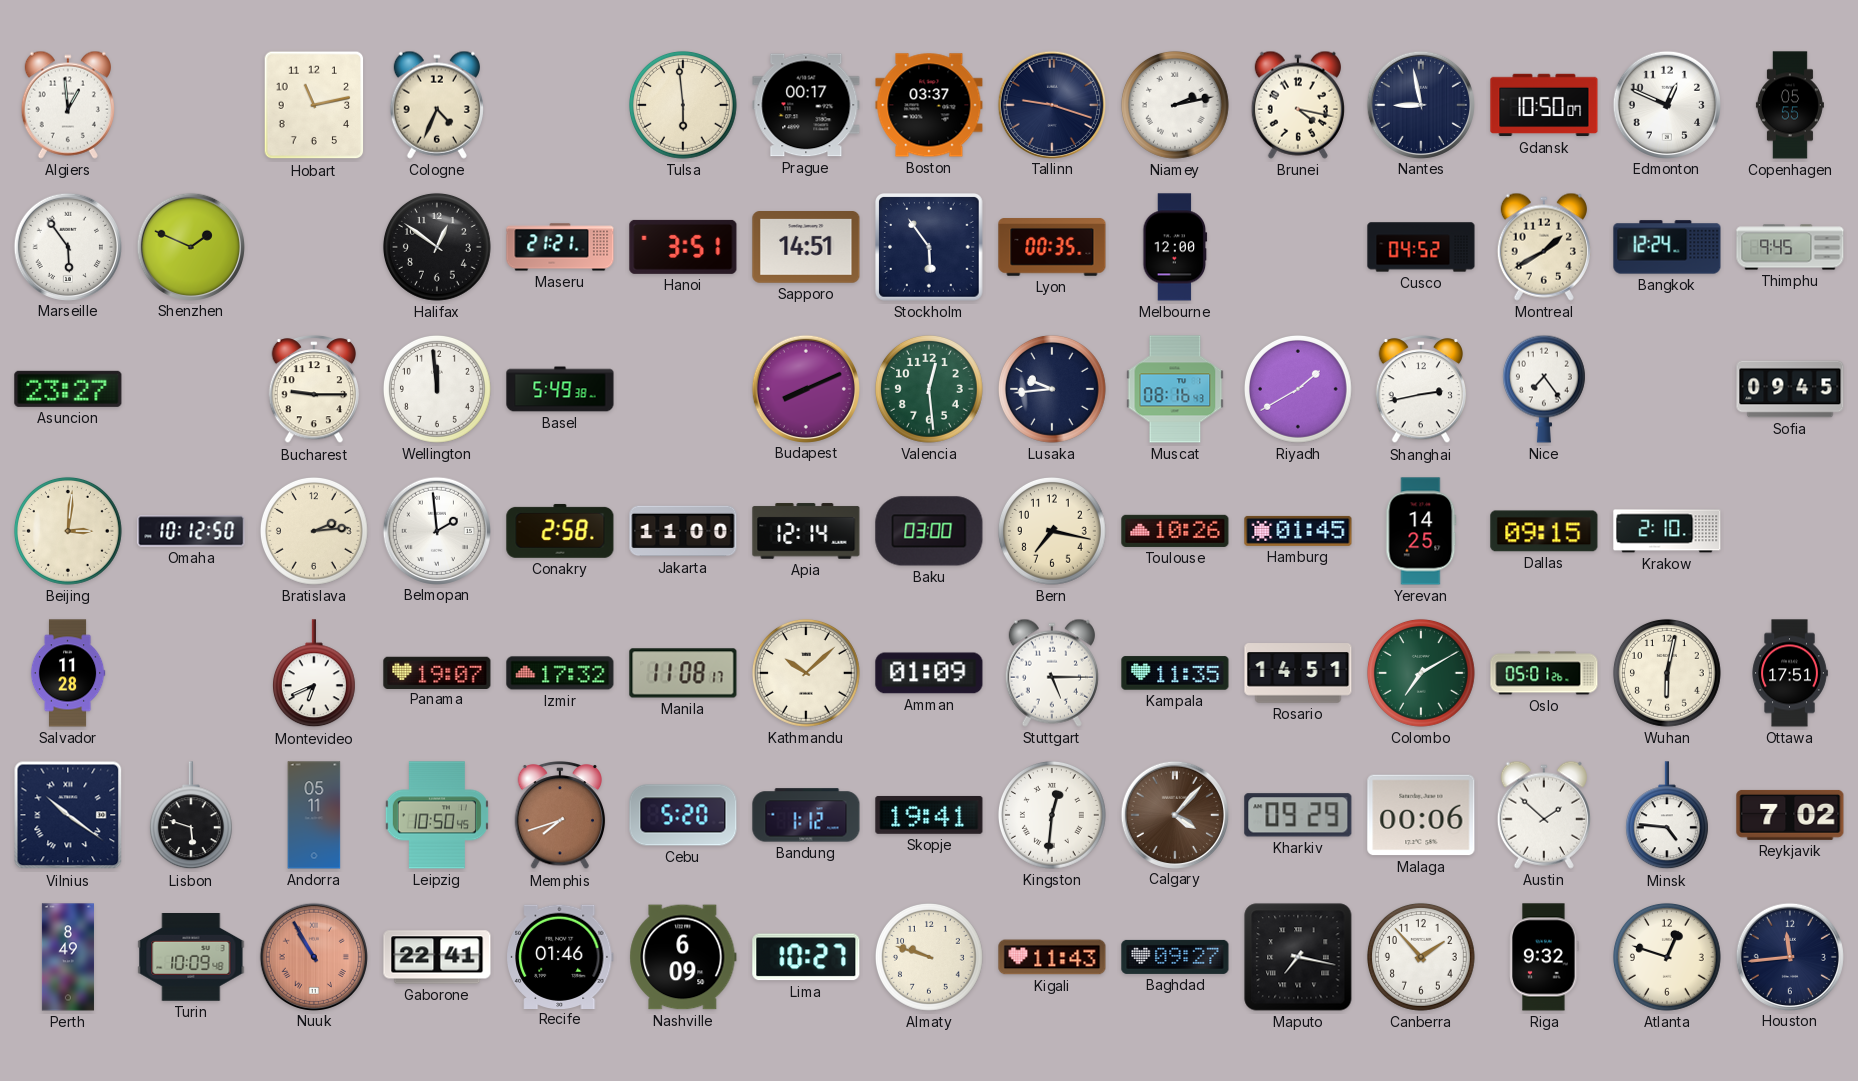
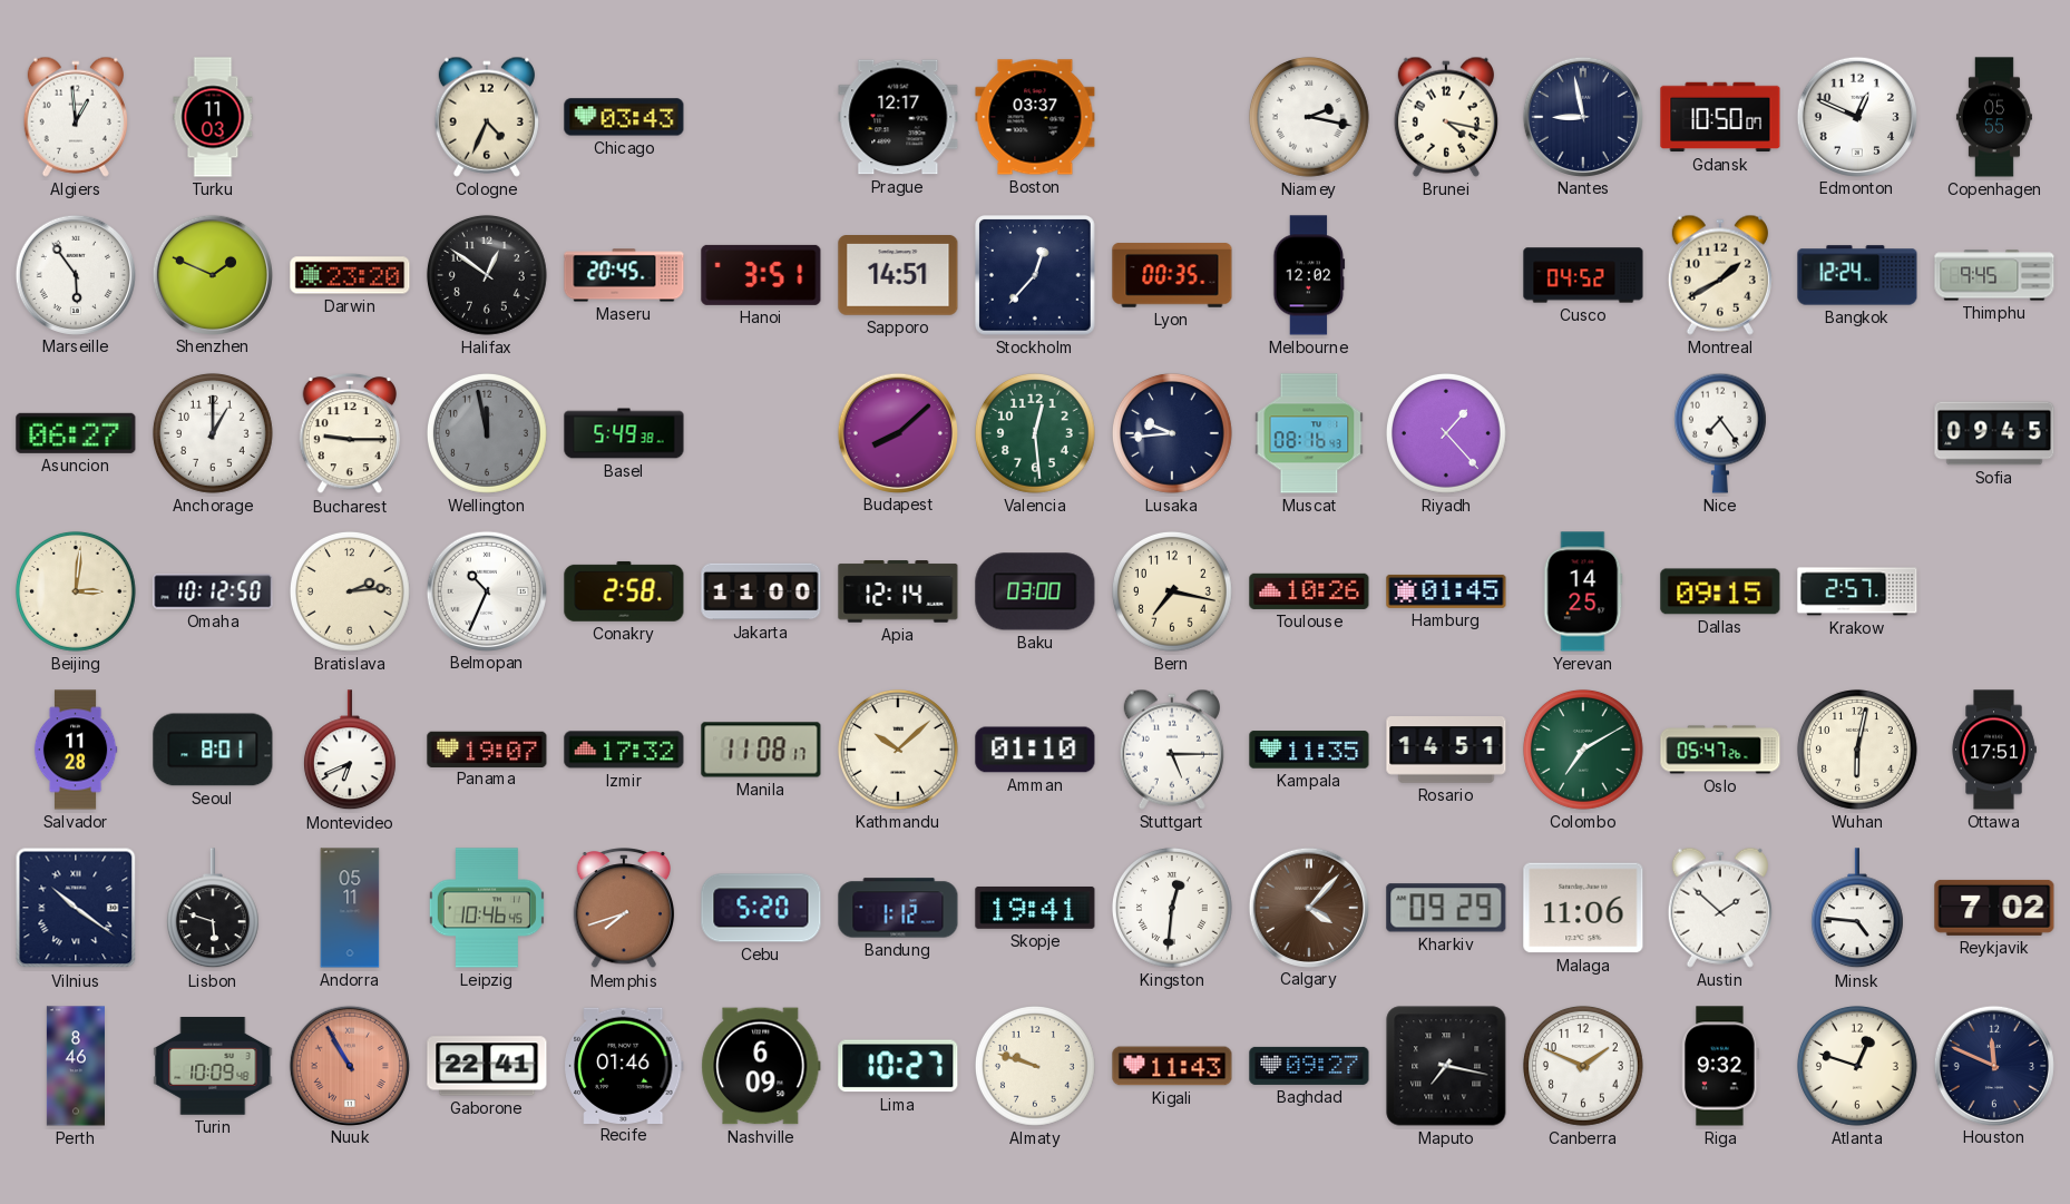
Turku: none -> 11:03 (213, 117)
Hobart: 11:13 -> none (314, 105)
Chicago: none -> 03:43 (624, 117)
Tulsa: 5:59 -> none (683, 105)
Prague: 00:17 -> 12:17 (898, 117)
Tallinn: 9:18 -> none (1051, 104)
Niamey: 2:13 -> 2:17 (1309, 117)
Darwin: none -> 23:20 (350, 275)
Maseru: 21:21 -> 20:45 (624, 275)
Stockholm: 5:54 -> 12:37 (1036, 276)
Melbourne: 12:00 -> 12:02 (1309, 275)
Asuncion: 23:27 -> 06:27 (76, 433)
Anchorage: none -> 1:00 (213, 433)
Wellington: 11:59 -> 11:58 (487, 433)
Wellington dial: white -> grey (487, 433)
Budapest: 8:11 -> 8:08 (897, 432)
Riyadh: 1:40 -> 1:23 (1446, 433)
Shanghai: 2:43 -> none (1421, 390)
Belmopan: 1:59 -> 10:34 (486, 590)
Krakow: 2:10 -> 2:57 (1857, 591)
Seoul: none -> 8:01 (213, 750)
Amman: 01:09 -> 01:10 (1035, 750)
Oslo: 05:01 -> 05:47 (1720, 750)
Leipzig: 10:50 -> 10:46 (487, 908)
Malaga: 00:06 -> 11:06 (1583, 908)
Perth: 8:49 -> 8:46 (76, 1066)
Canberra: 1:53 -> 1:49 (1583, 1066)
Houston: 11:44 -> 11:49 (1993, 1065)
